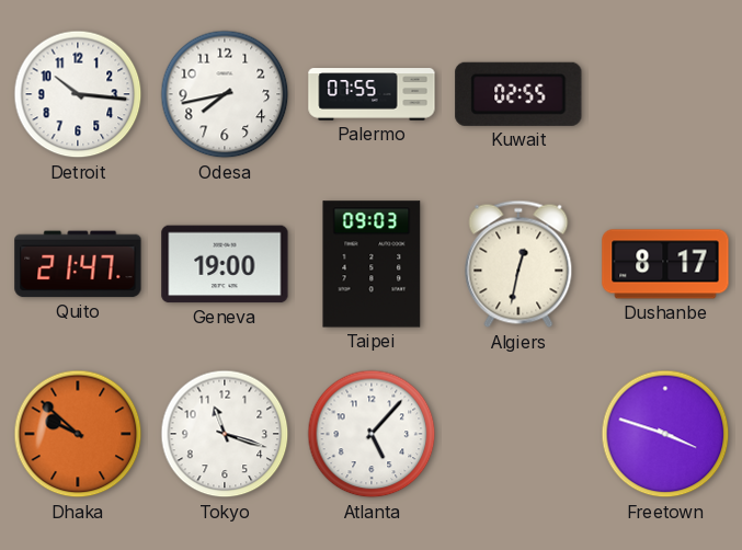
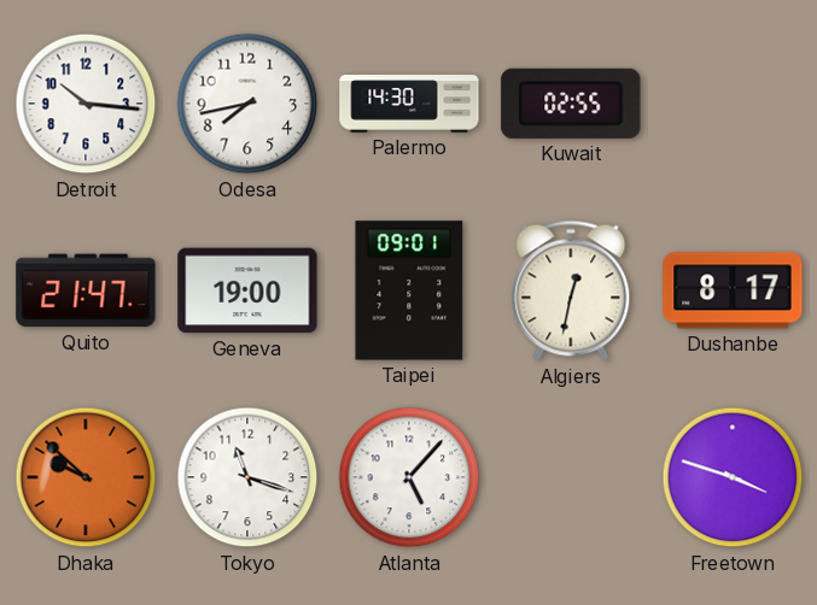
Palermo: 07:55 -> 14:30 (409, 104)
Taipei: 09:03 -> 09:01 (409, 290)
